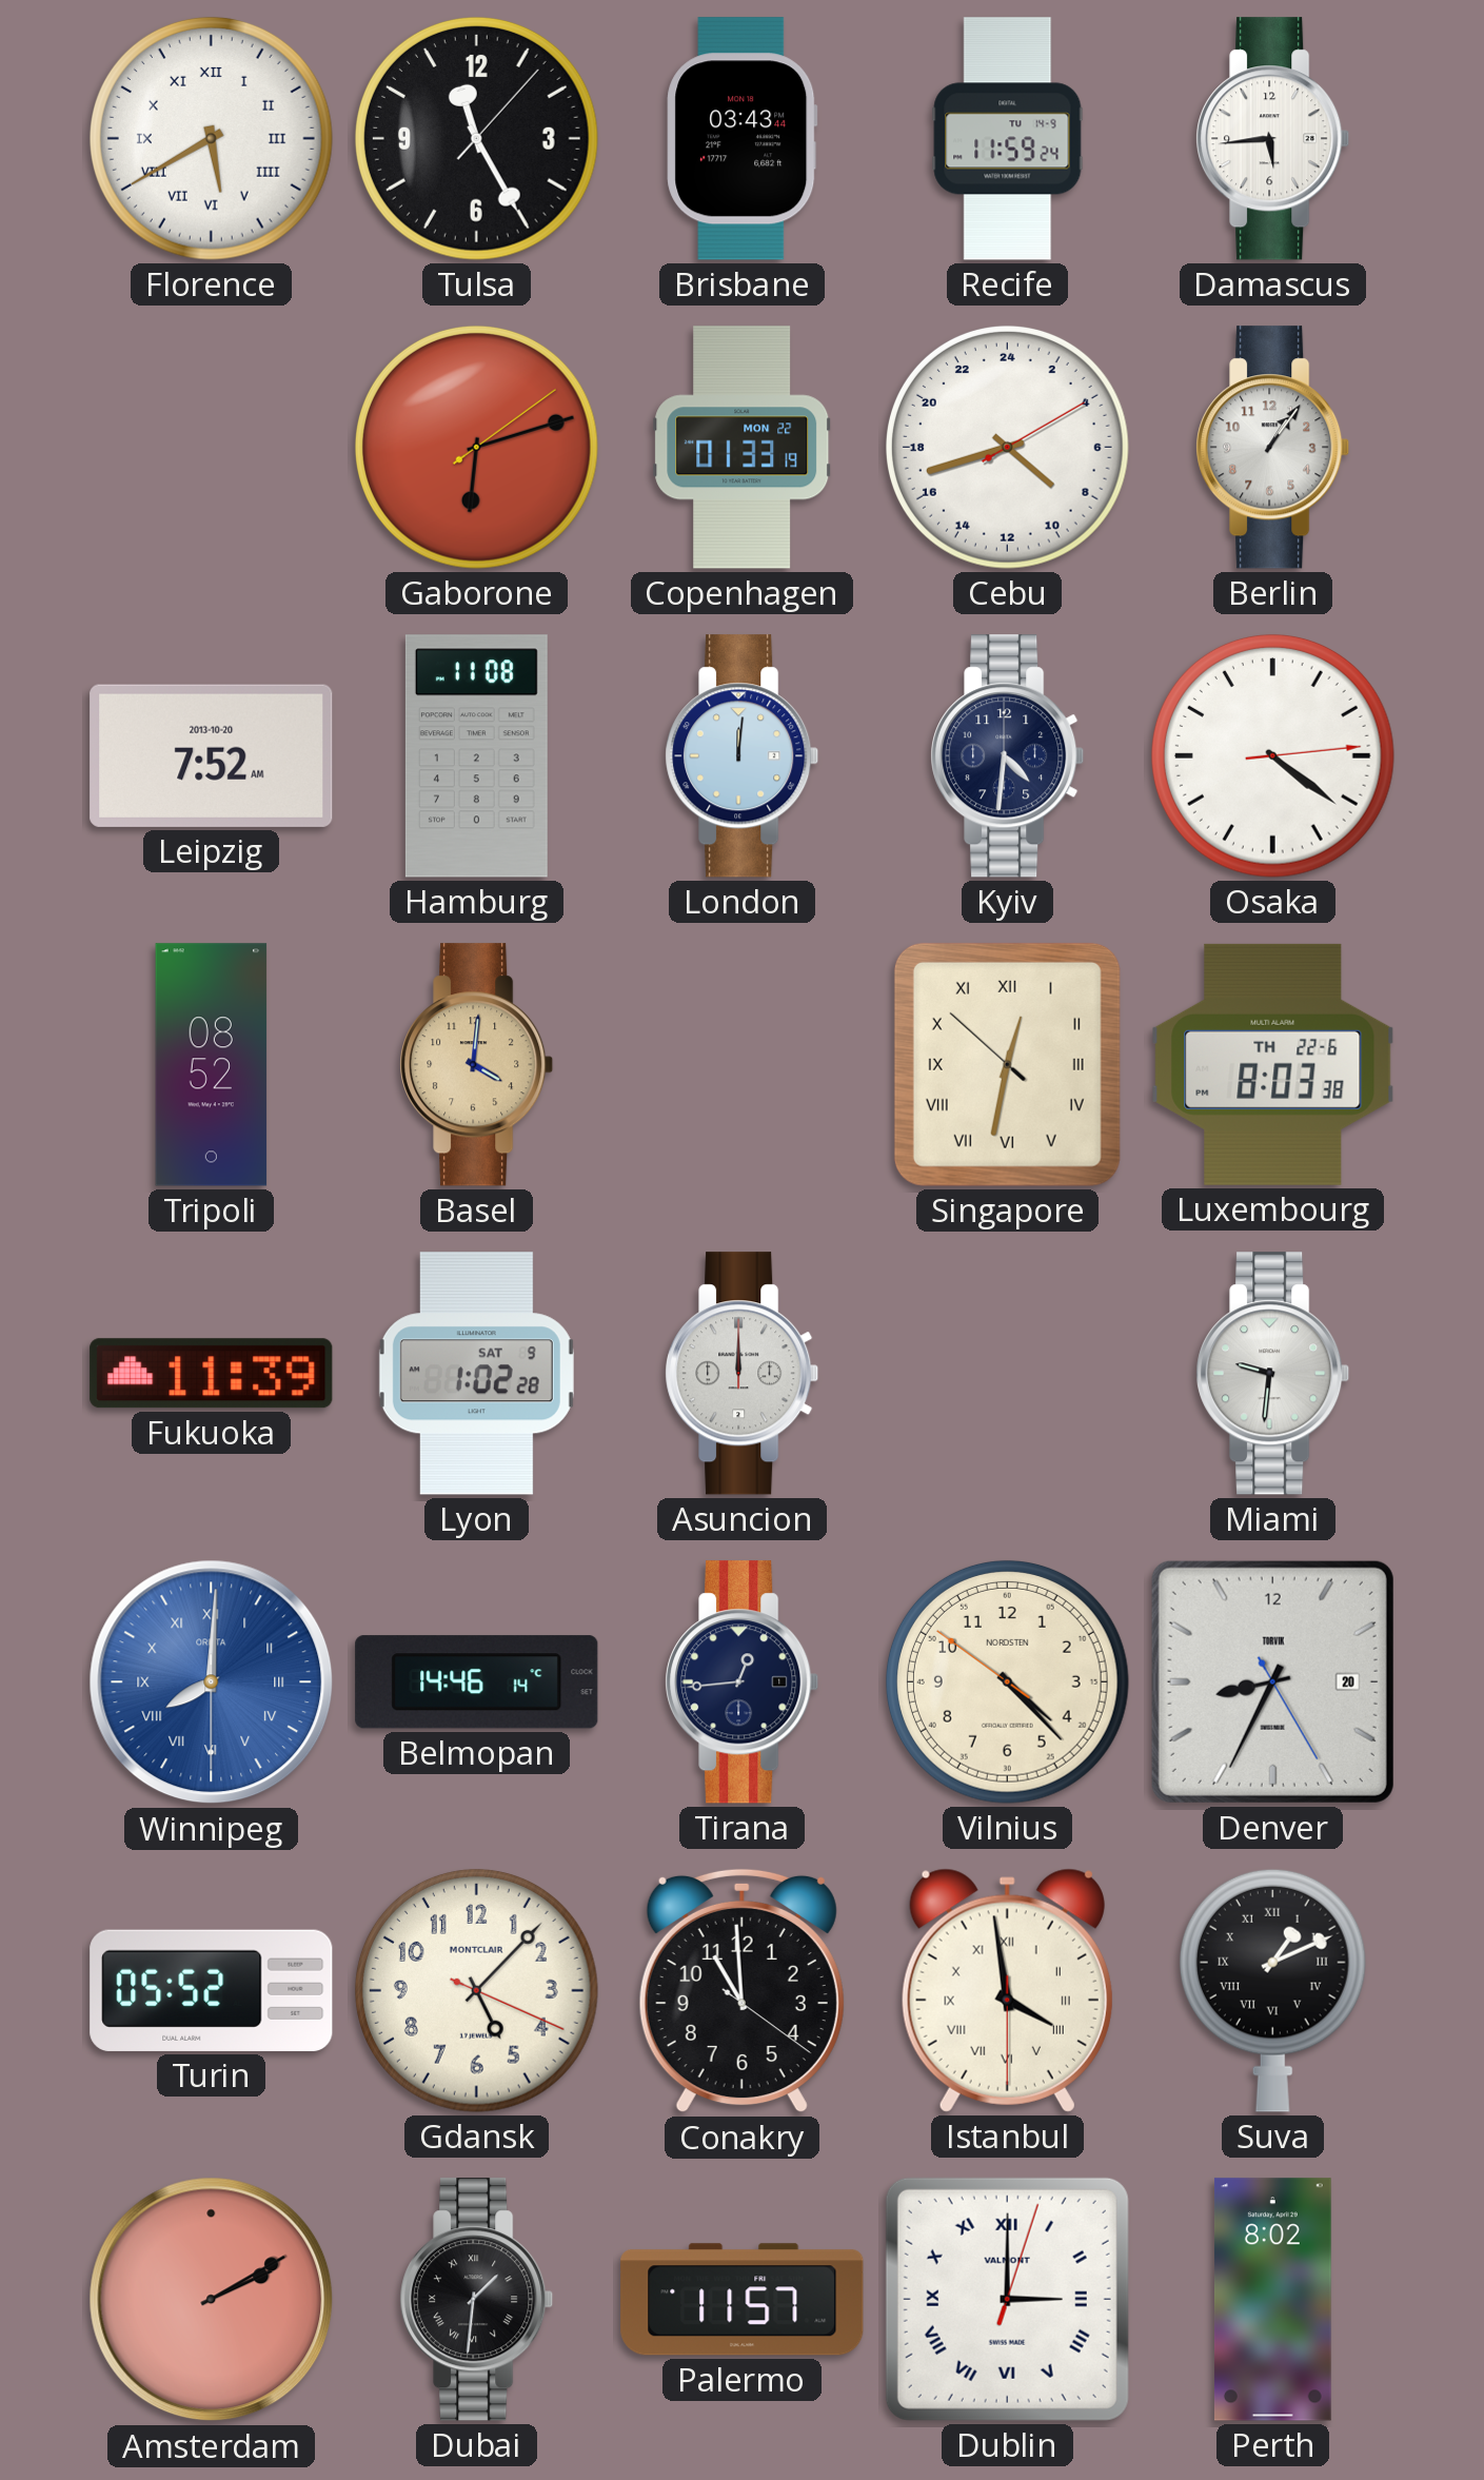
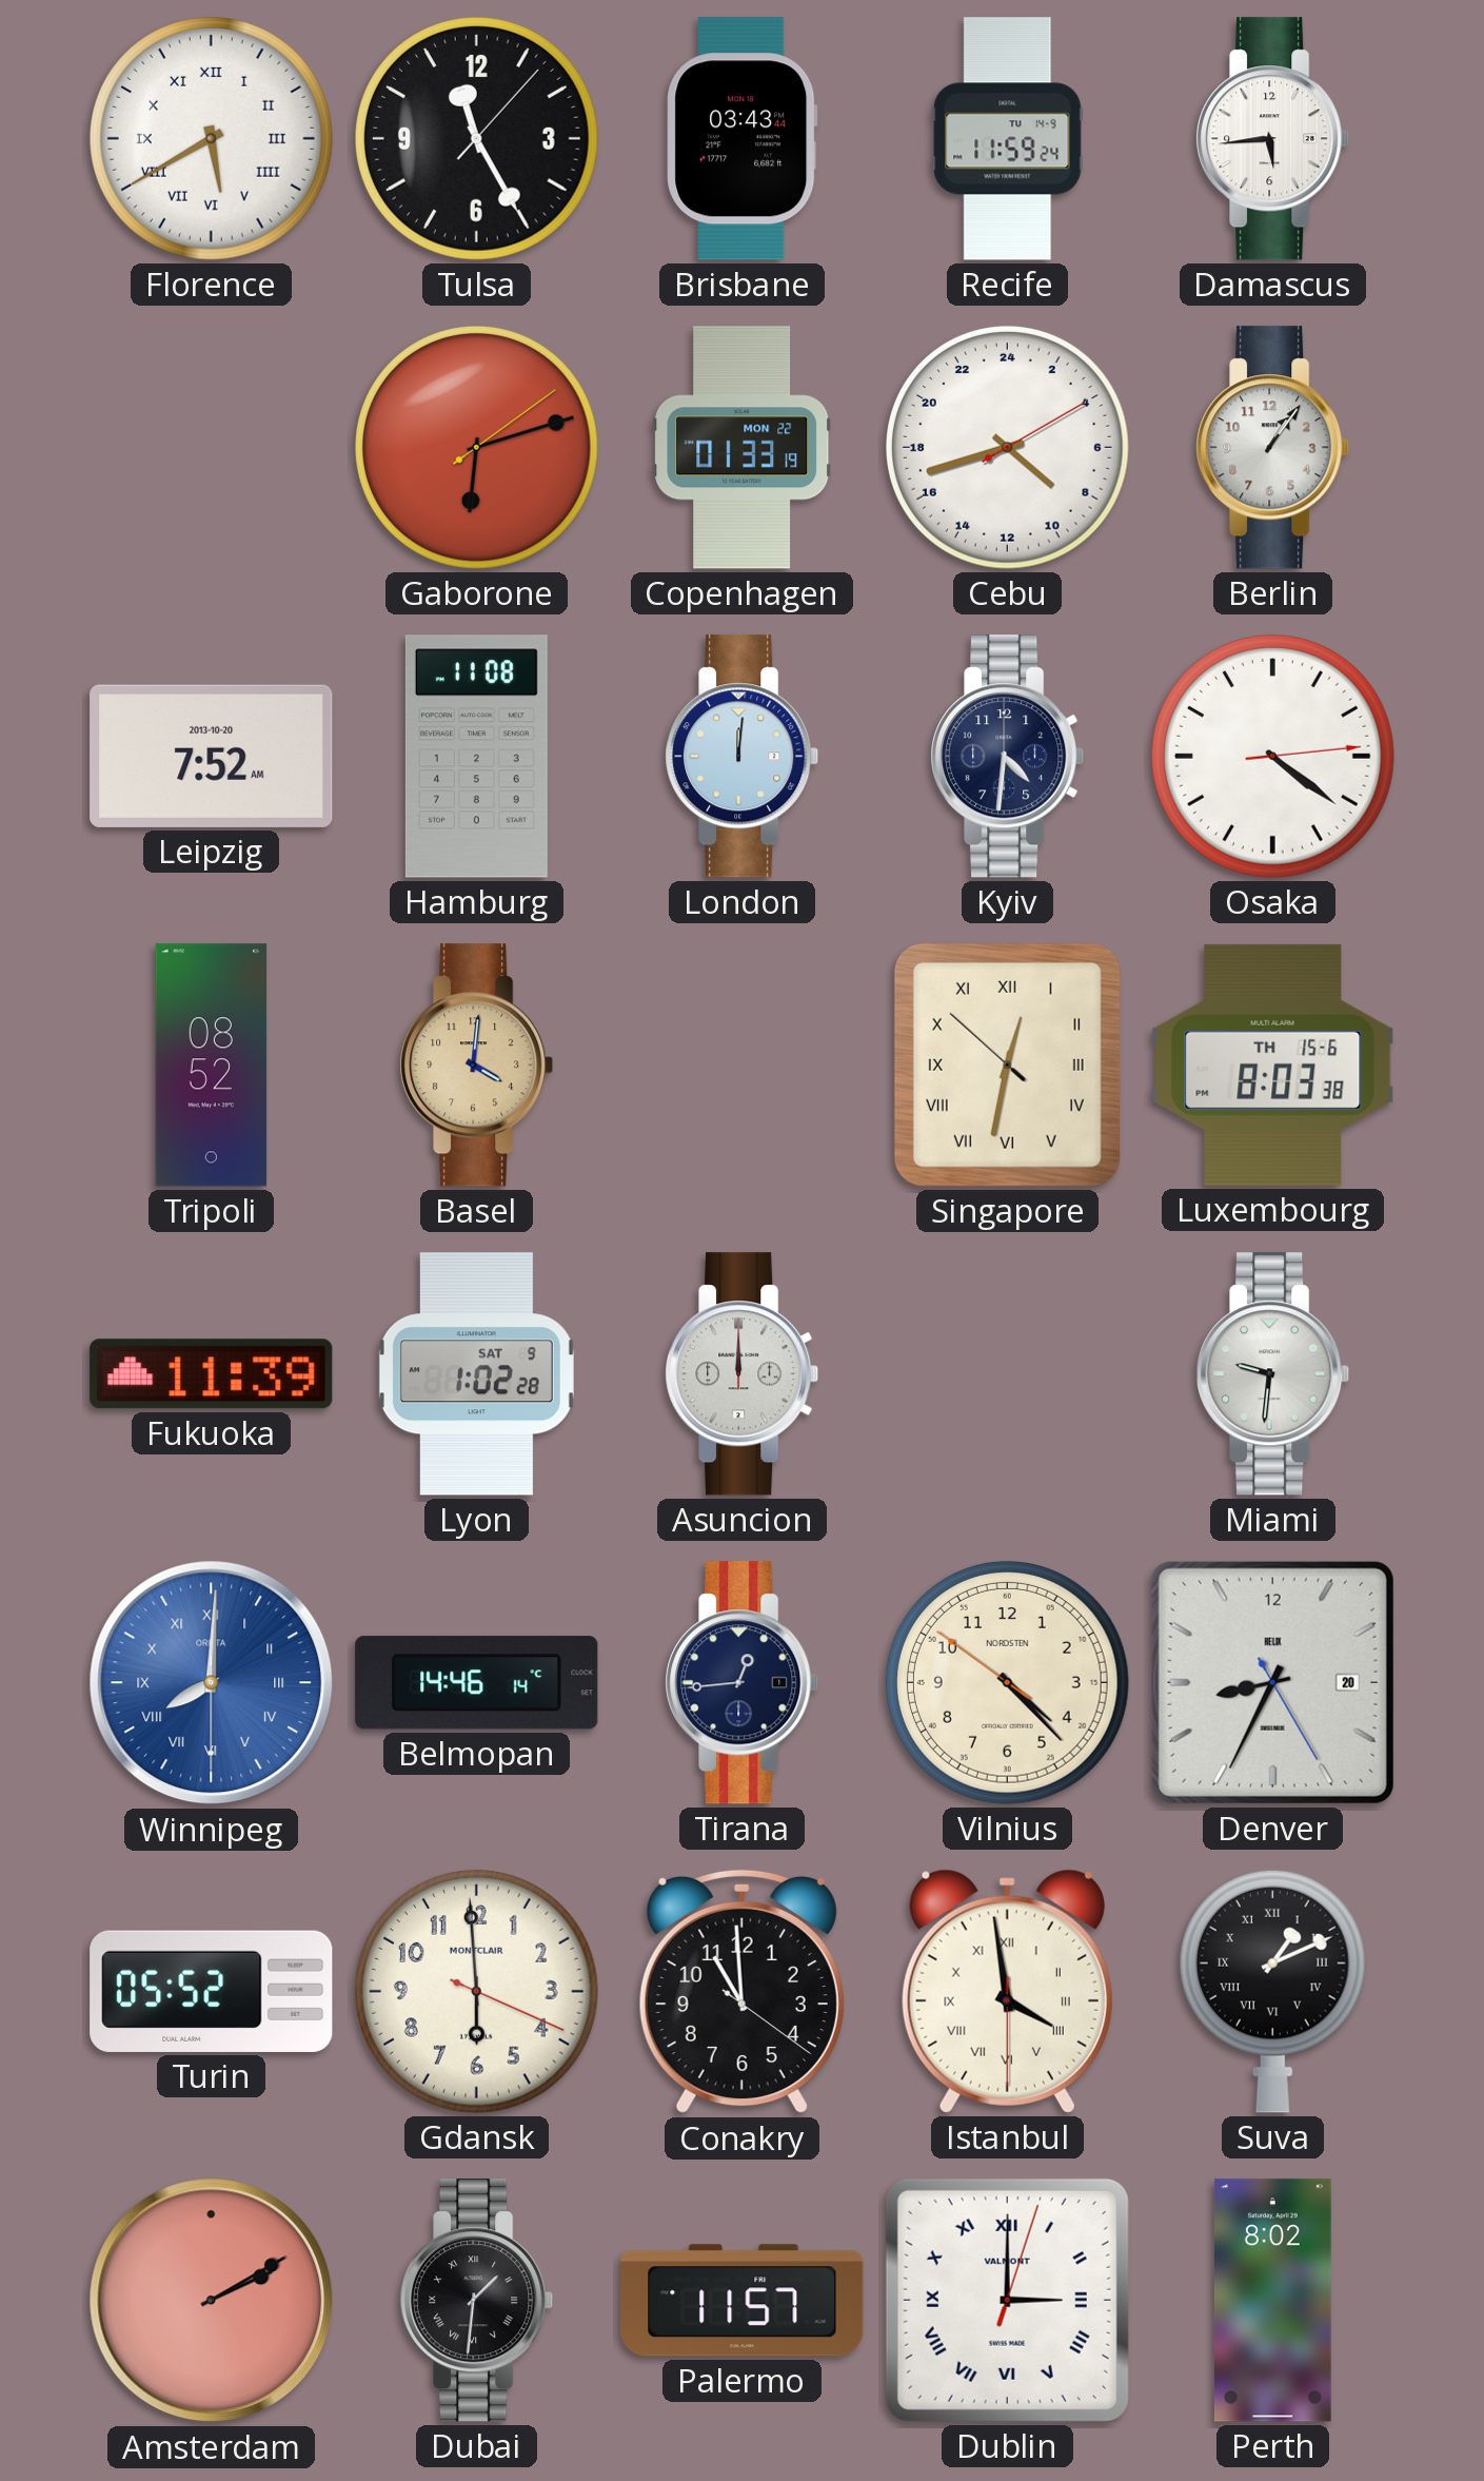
Luxembourg date: TH 22-6 -> TH 15-6 (1273, 1064)
Denver brand: TORVIK -> HELIX (1272, 1682)
Gdansk: 5:07 -> 5:59 (476, 1991)
